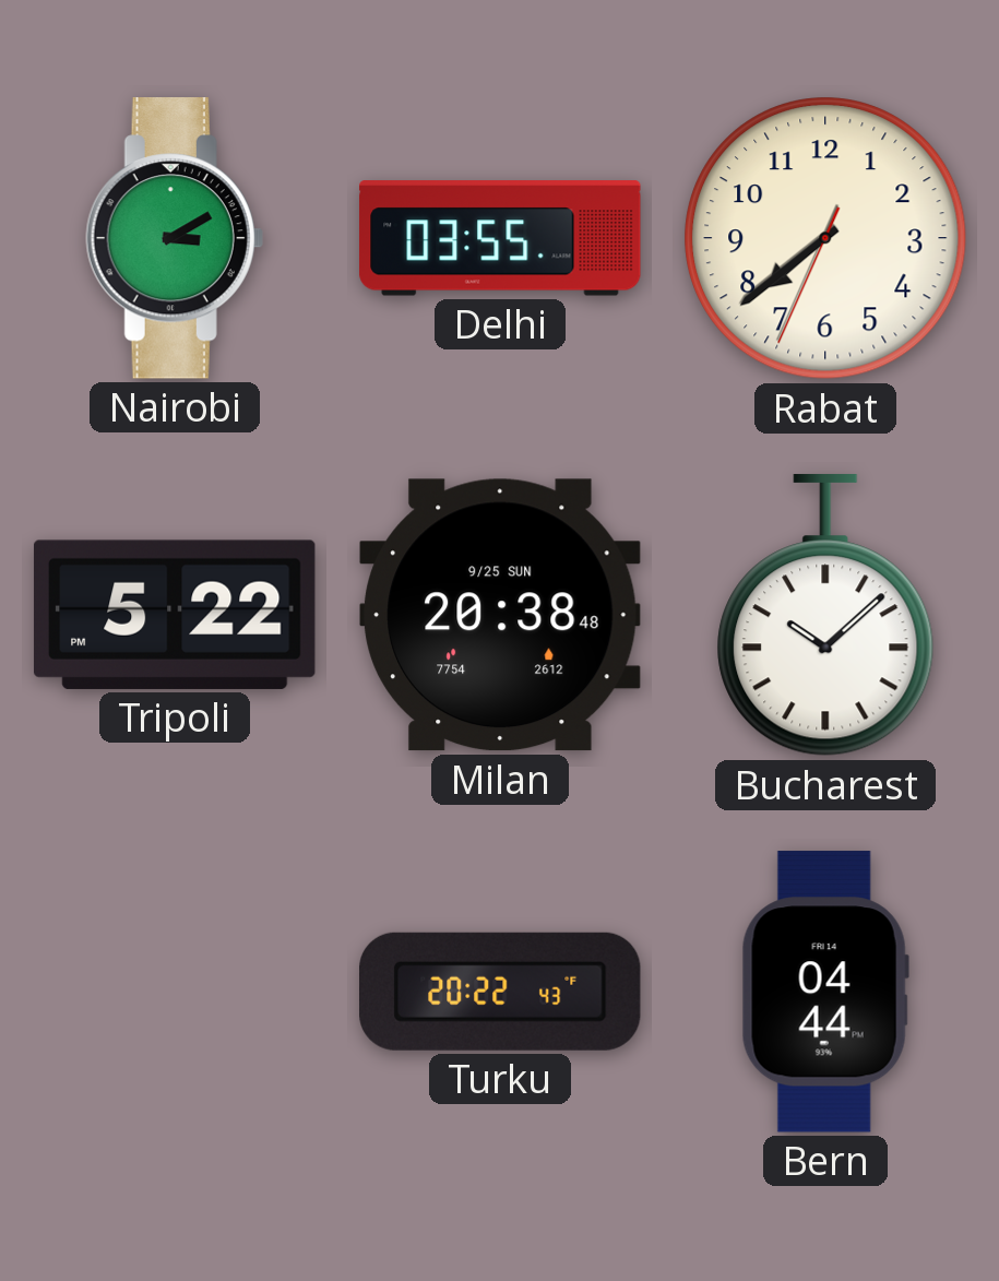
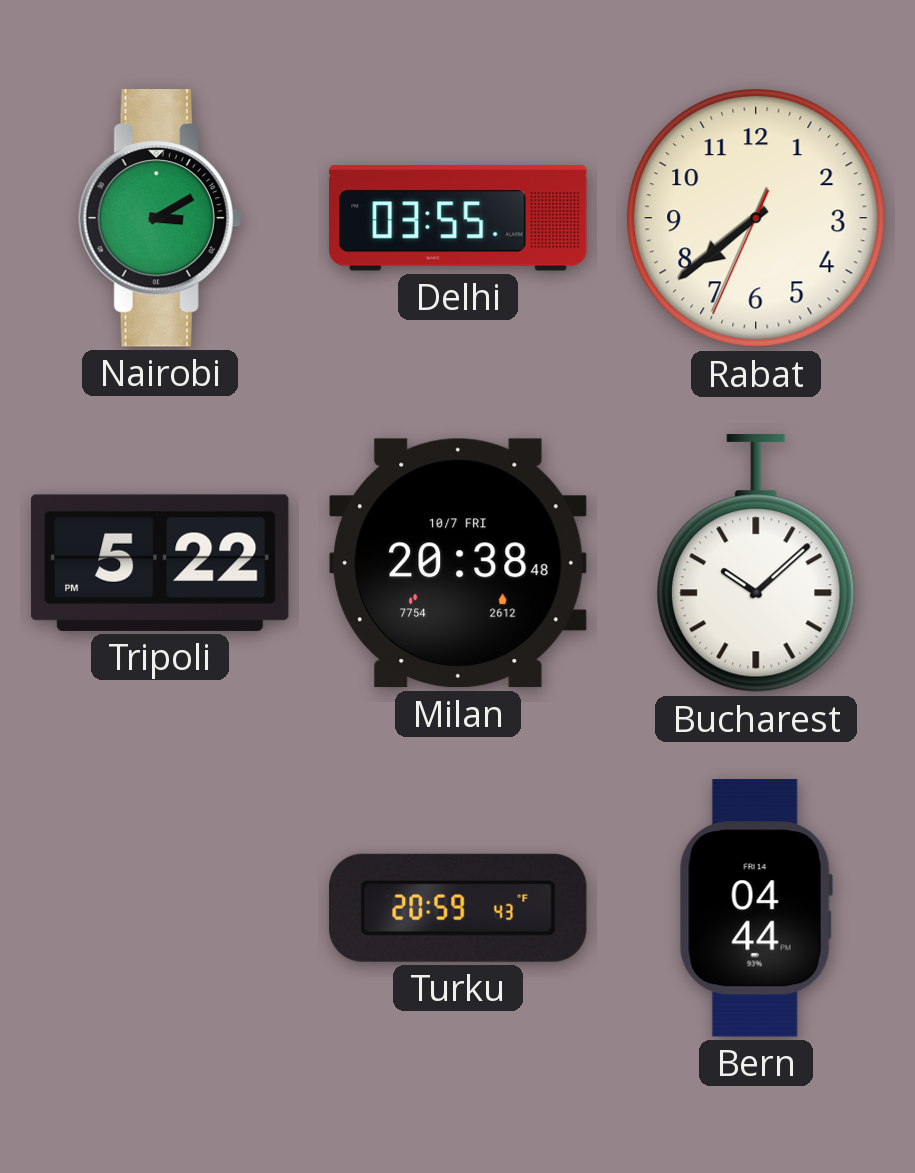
Milan date: 9/25 SUN -> 10/7 FRI (458, 563)
Turku: 20:22 -> 20:59 (459, 908)
